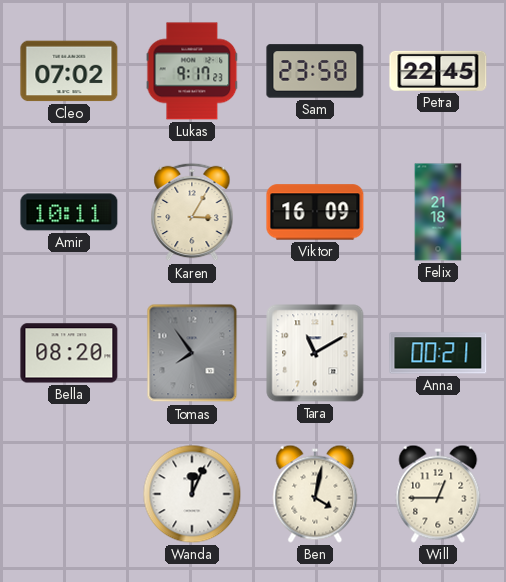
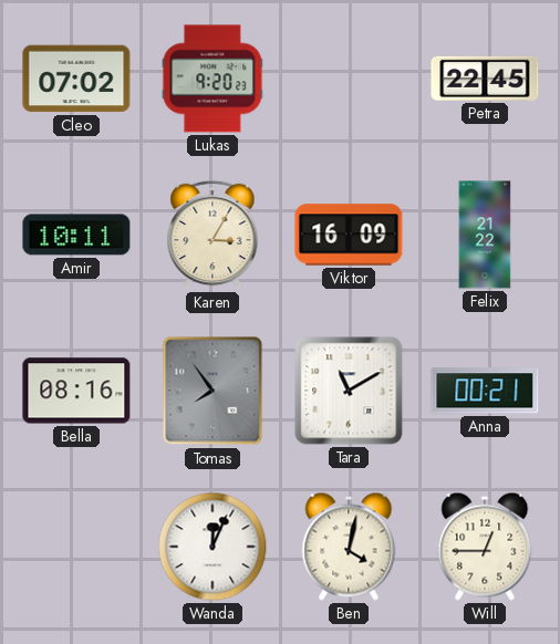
Lukas: 9:17 -> 9:20 (212, 79)
Sam: 23:58 -> none (315, 71)
Felix: 21:18 -> 21:22 (485, 235)
Bella: 08:20 -> 08:16 (76, 391)
